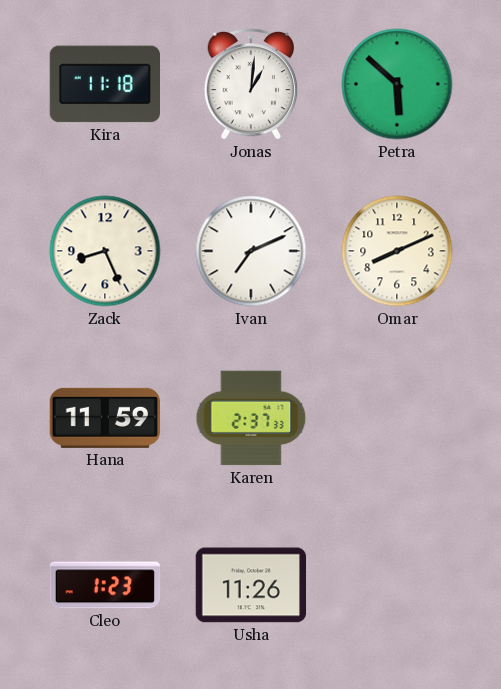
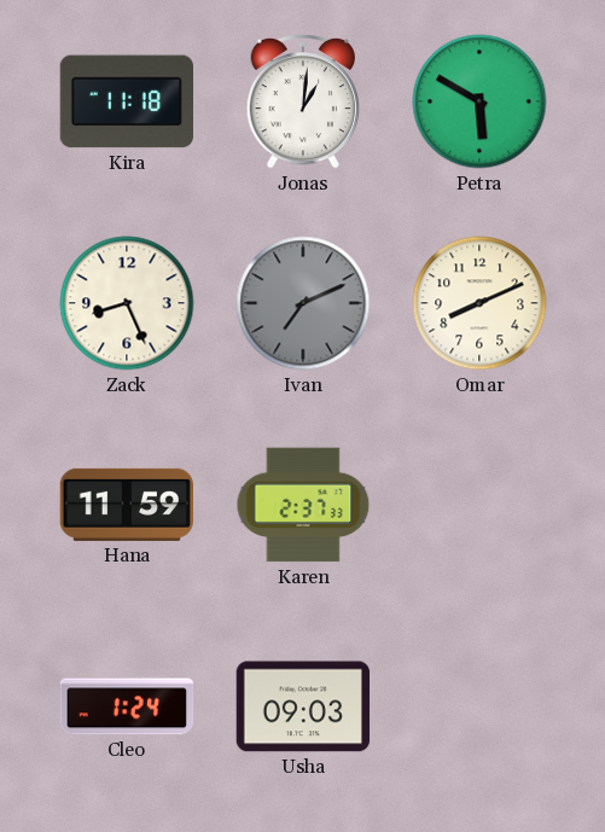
Petra: 5:52 -> 5:50 (479, 101)
Ivan dial: white -> grey (303, 303)
Cleo: 1:23 -> 1:24 (127, 706)
Usha: 11:26 -> 09:03 (303, 706)
